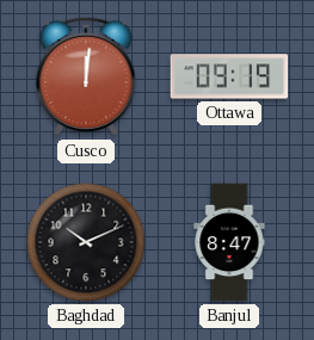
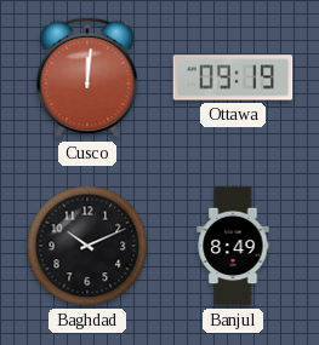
Banjul: 8:47 -> 8:49 (233, 246)
